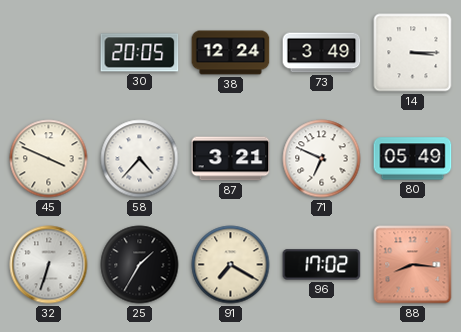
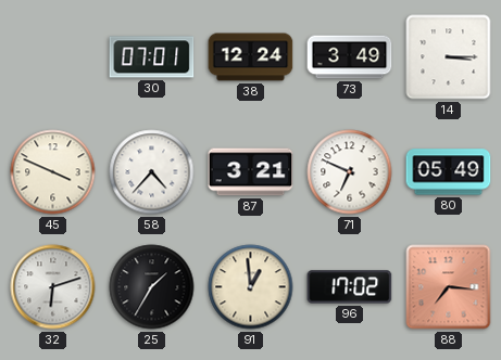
30: 20:05 -> 07:01 (152, 57)
32: 6:33 -> 6:12 (53, 287)
91: 7:20 -> 12:59 (251, 287)
88: 8:16 -> 7:16 (449, 287)
